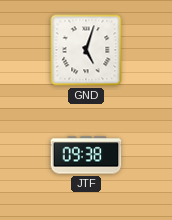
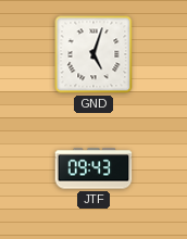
JTF: 09:38 -> 09:43 (93, 168)
